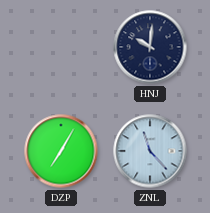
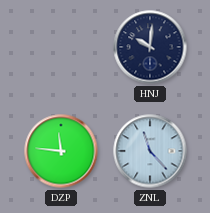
DZP: 7:05 -> 11:46 (61, 151)
